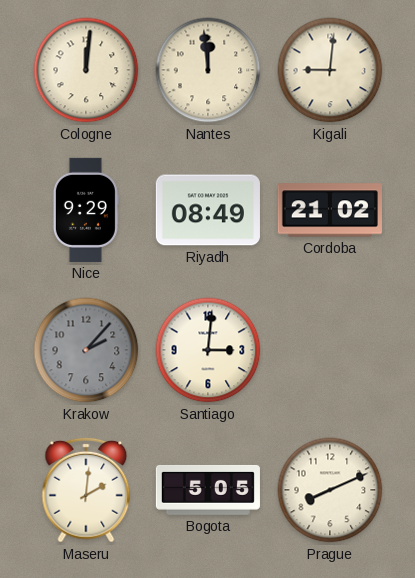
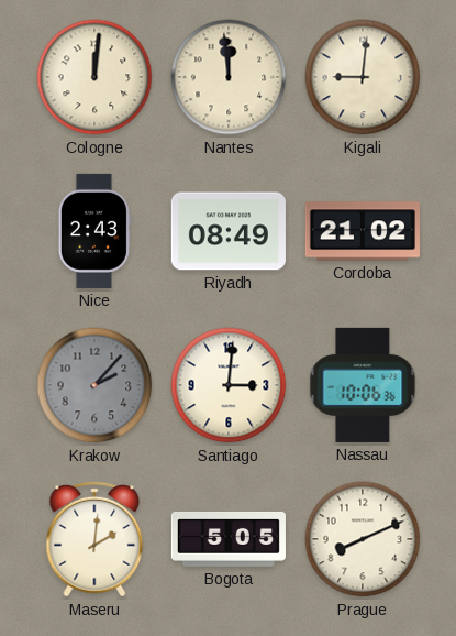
Nice: 9:29 -> 2:43 (94, 231)
Nassau: none -> 10:06 (363, 385)
